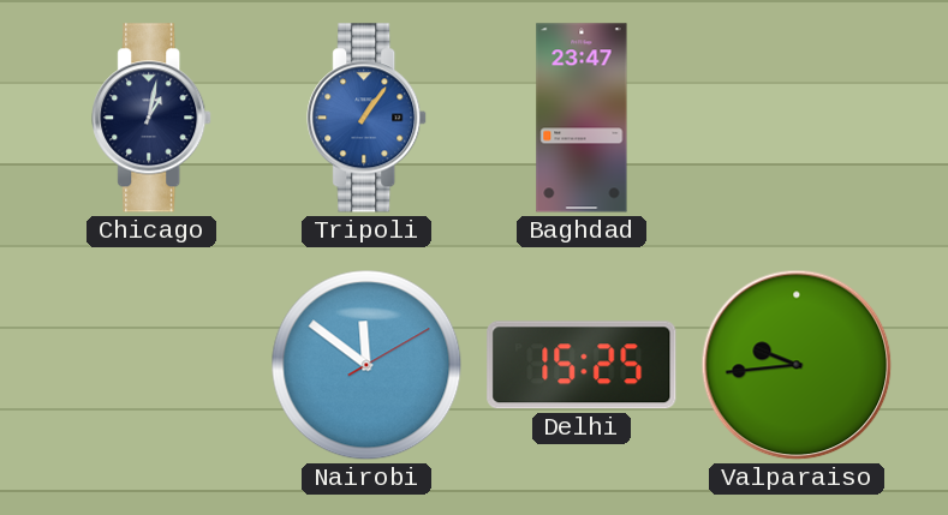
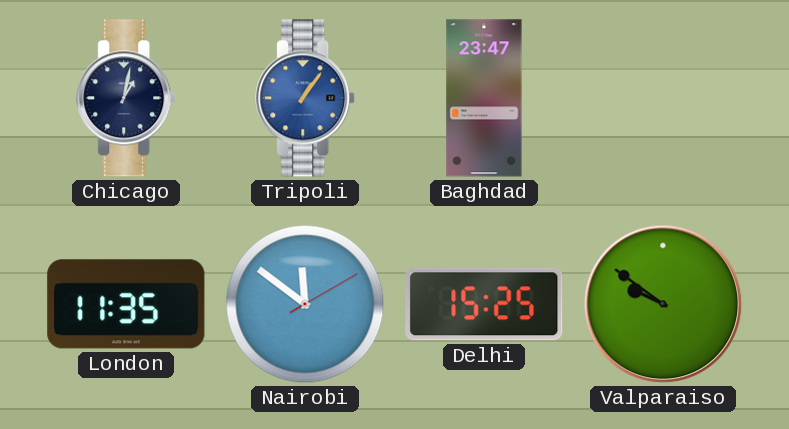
London: none -> 11:35 (126, 304)
Valparaiso: 9:44 -> 9:51 (663, 304)
